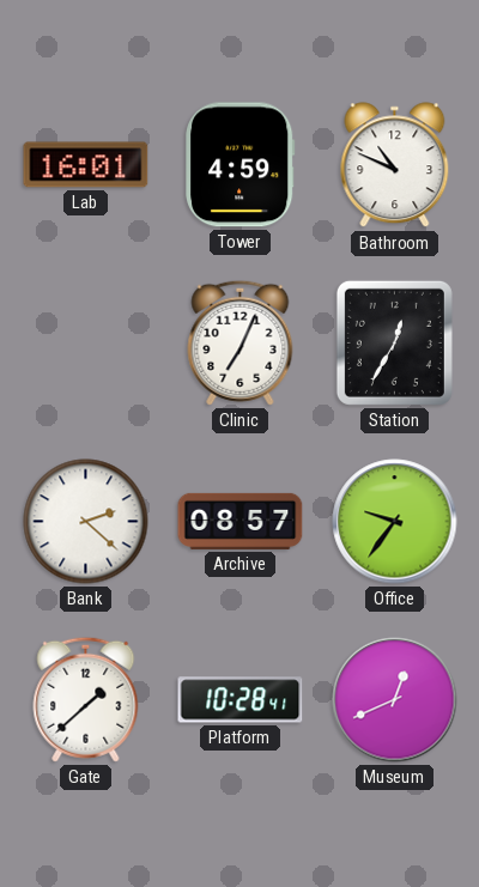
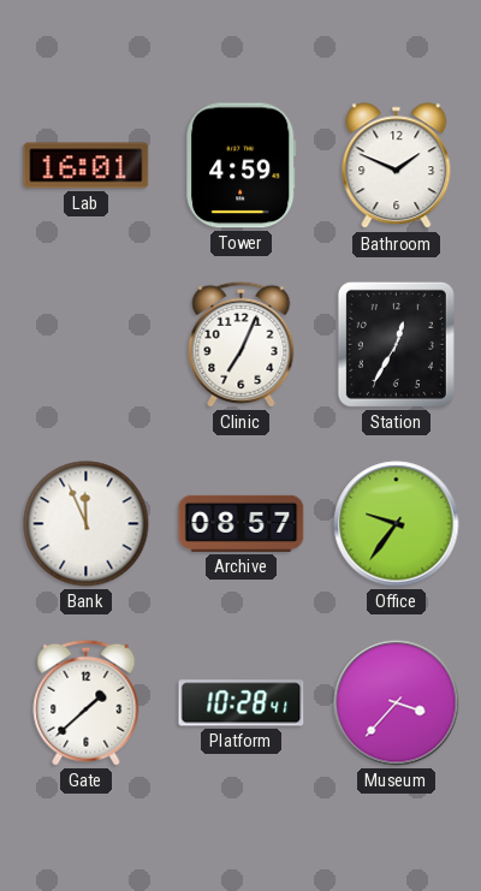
Bathroom: 10:49 -> 1:49 (397, 166)
Bank: 2:22 -> 11:56 (87, 524)
Museum: 12:41 -> 3:37 (397, 703)
